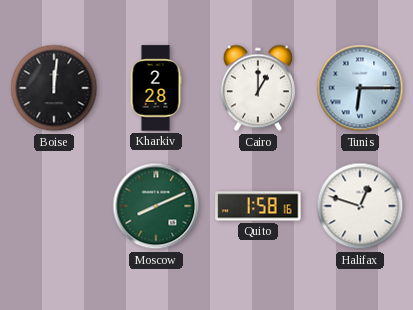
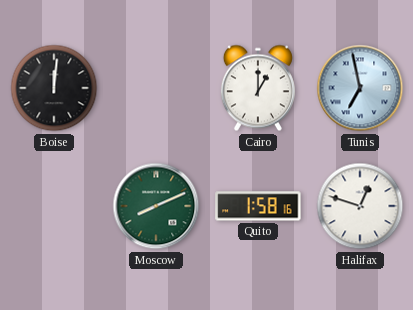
Kharkiv: 2:28 -> none (156, 88)
Tunis: 6:15 -> 6:58 (360, 88)
